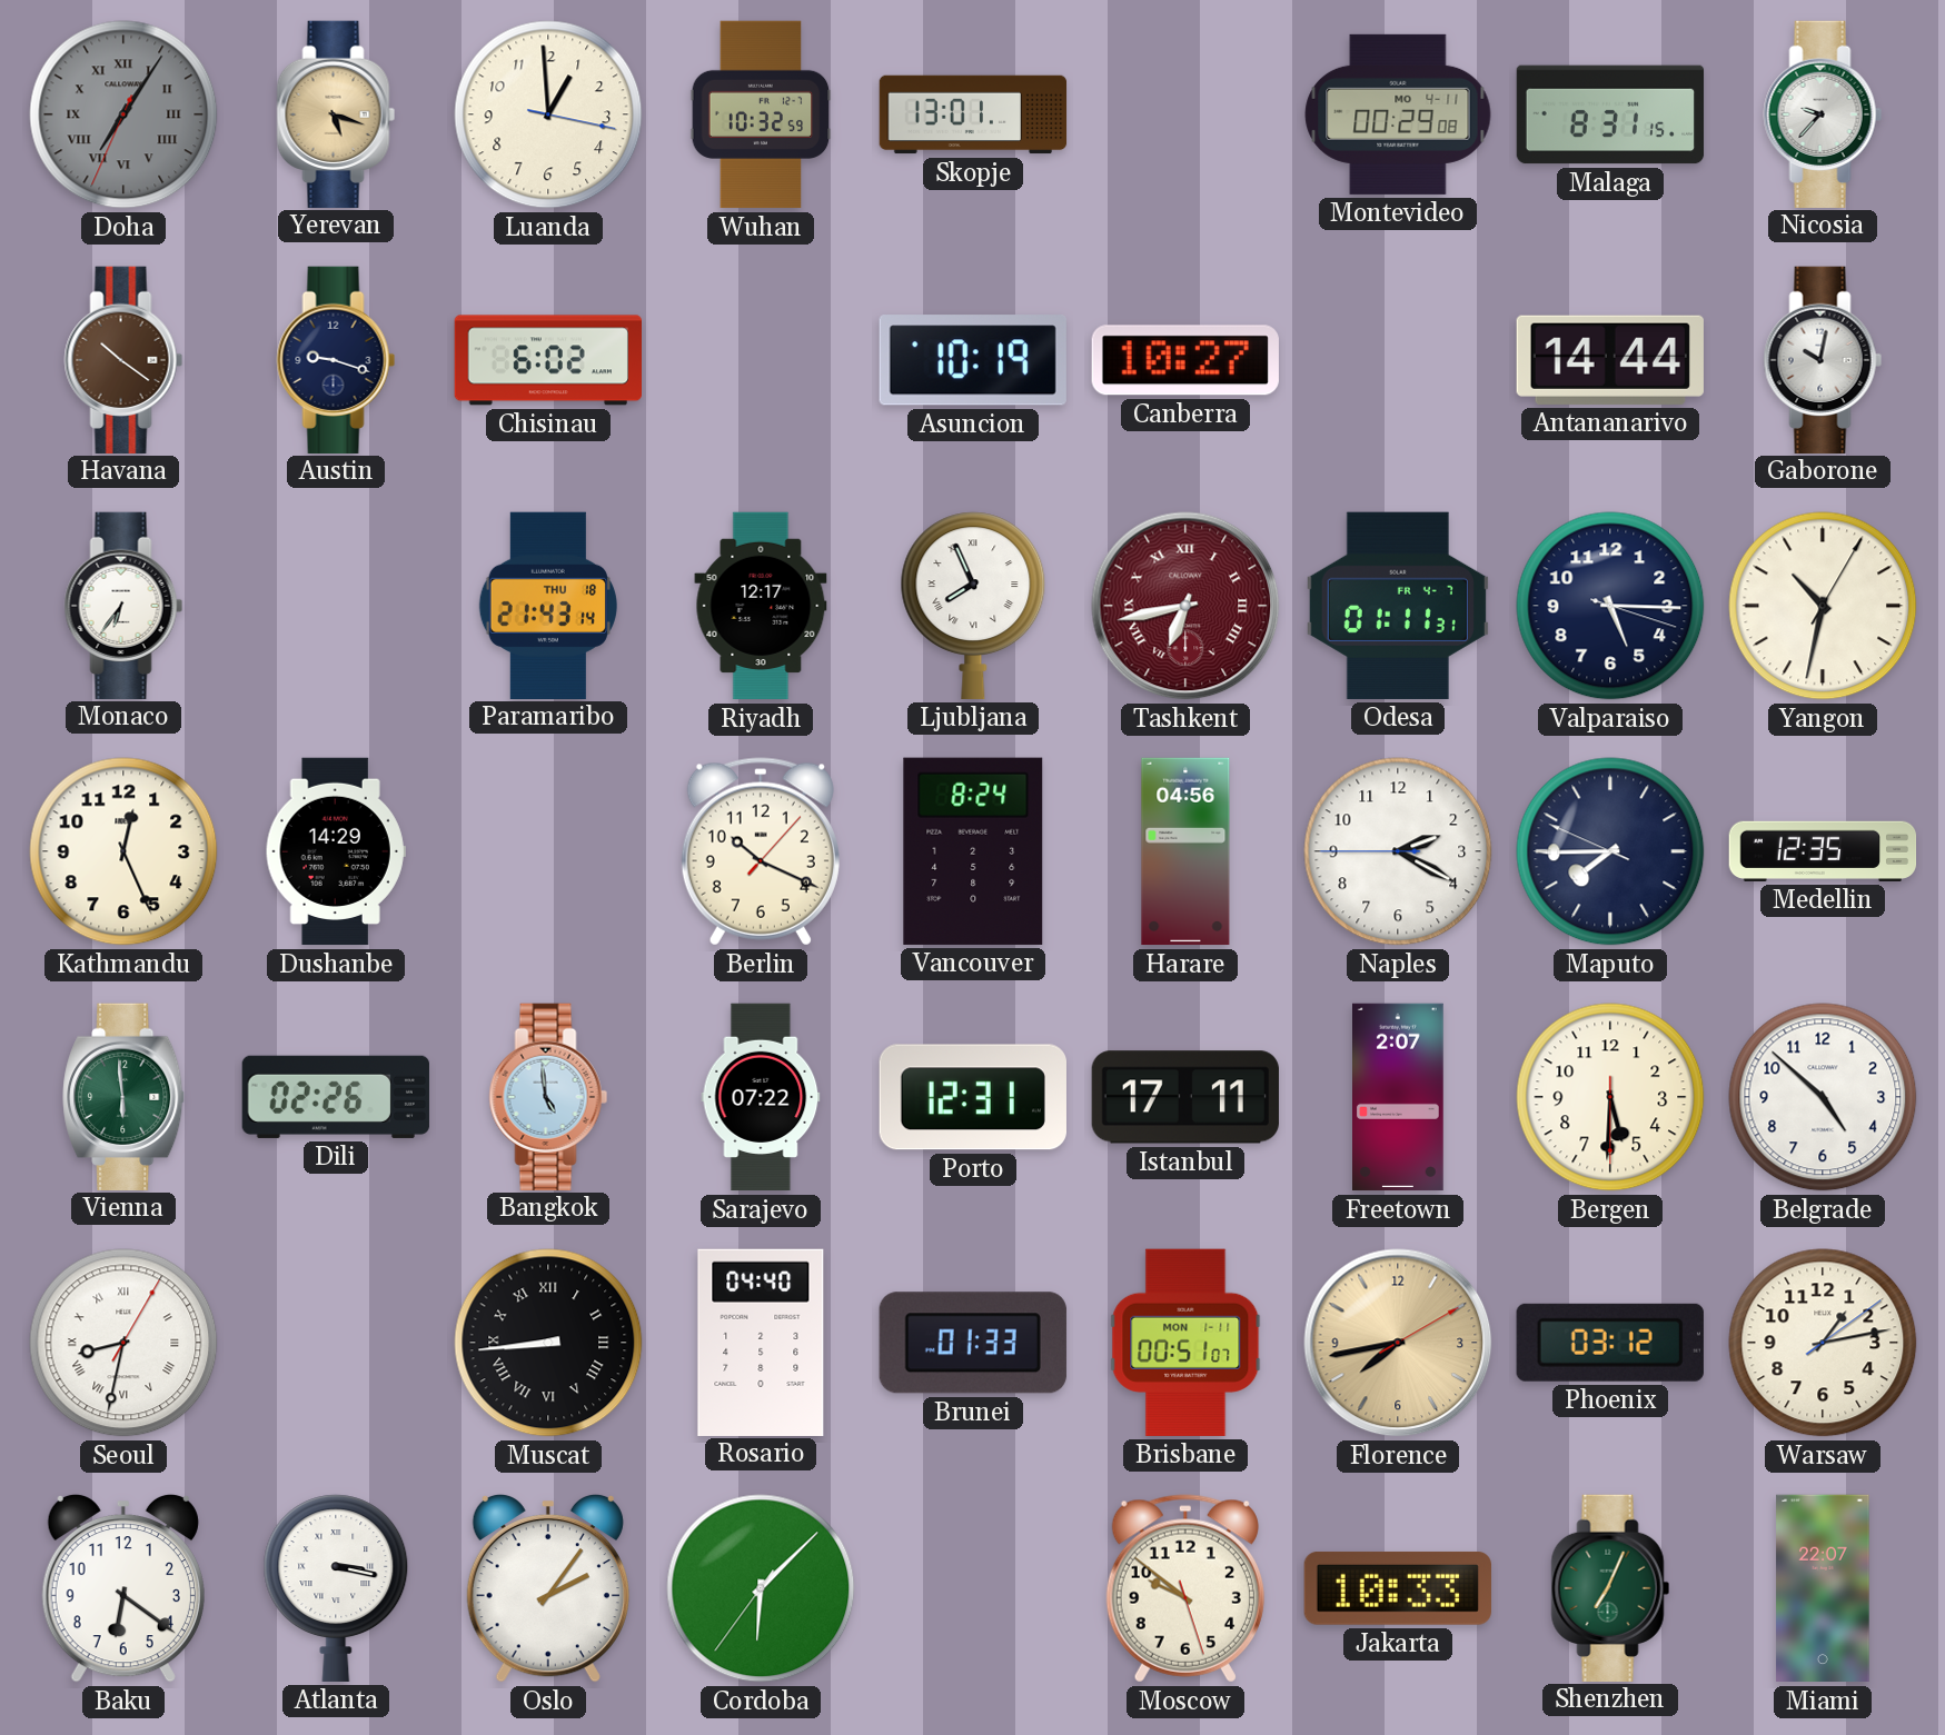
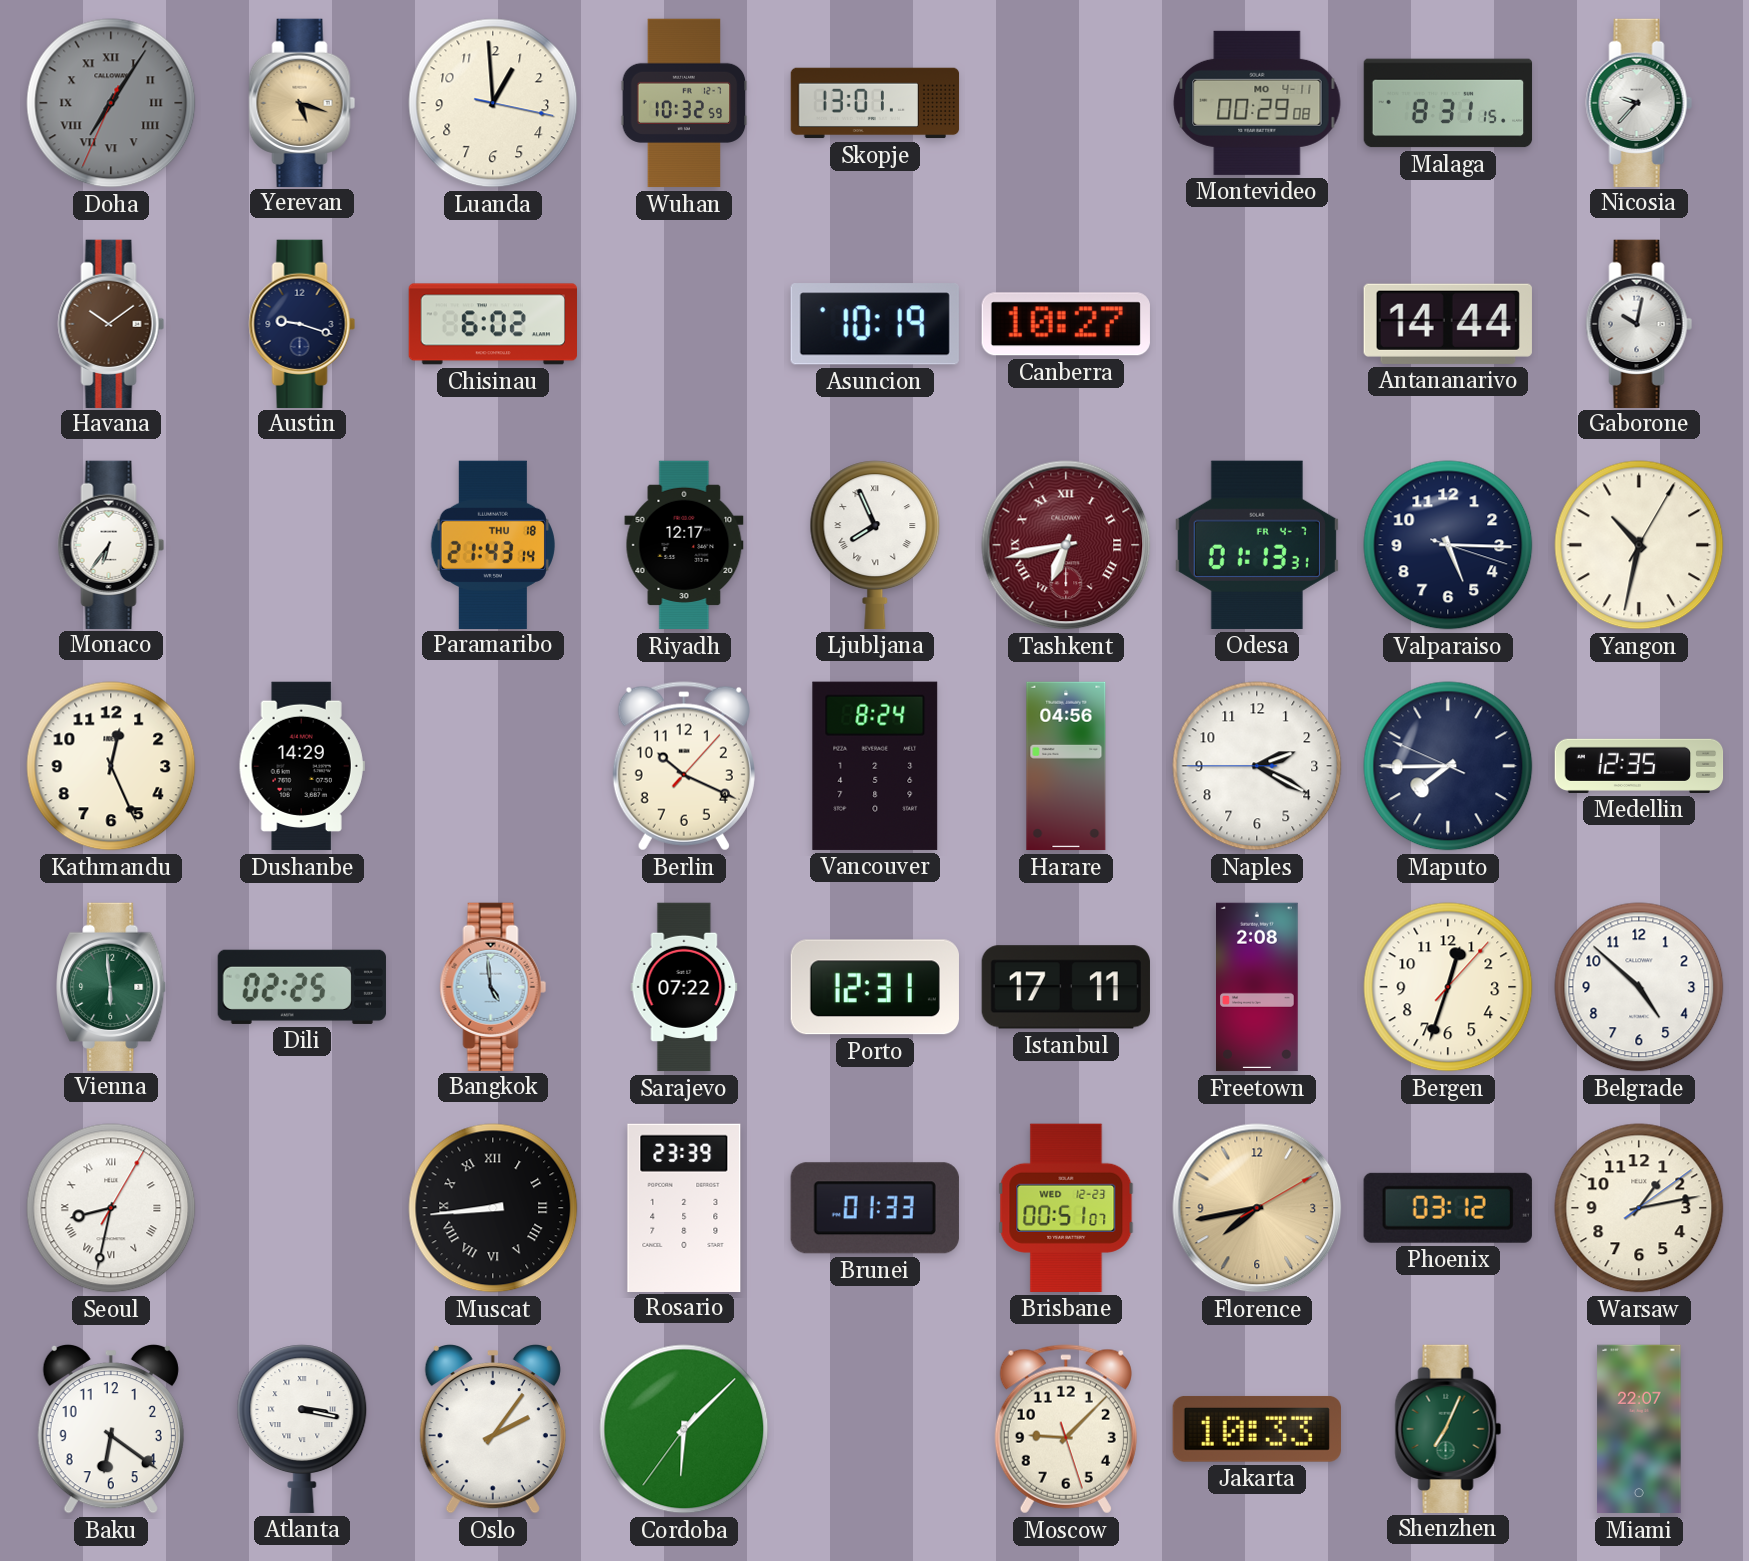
Havana: 10:21 -> 10:09 (111, 323)
Odesa: 01:11 -> 01:13 (1257, 545)
Dili: 02:26 -> 02:25 (302, 987)
Freetown: 2:07 -> 2:08 (1258, 987)
Bergen: 5:30 -> 12:33 (1448, 987)
Rosario: 04:40 -> 23:39 (684, 1207)
Brisbane date: MON 1-11 -> WED 12-23 (1066, 1208)
Moscow: 9:51 -> 9:07 (1066, 1429)
